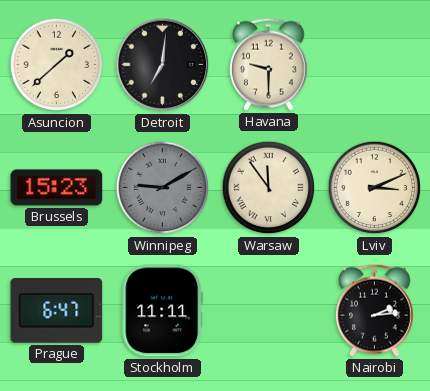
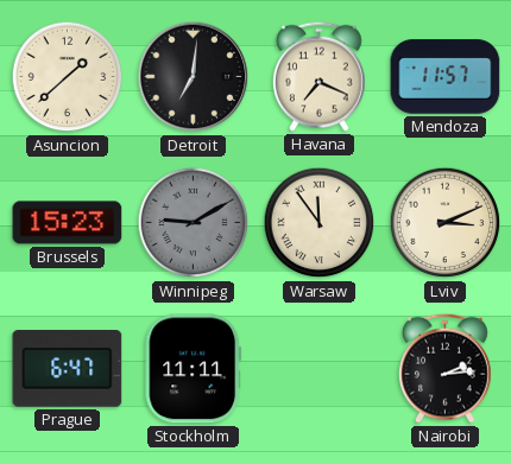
Havana: 9:30 -> 7:19 (320, 76)
Mendoza: none -> 11:57 (446, 77)
